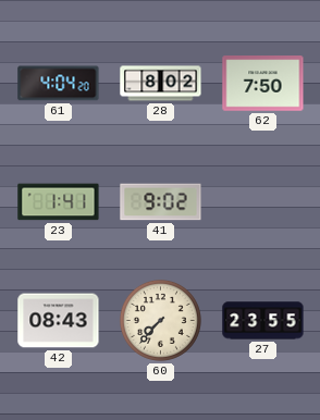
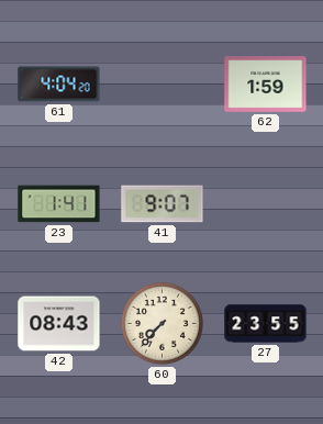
28: 8:02 -> none (161, 84)
62: 7:50 -> 1:59 (266, 85)
41: 9:02 -> 9:07 (163, 204)
